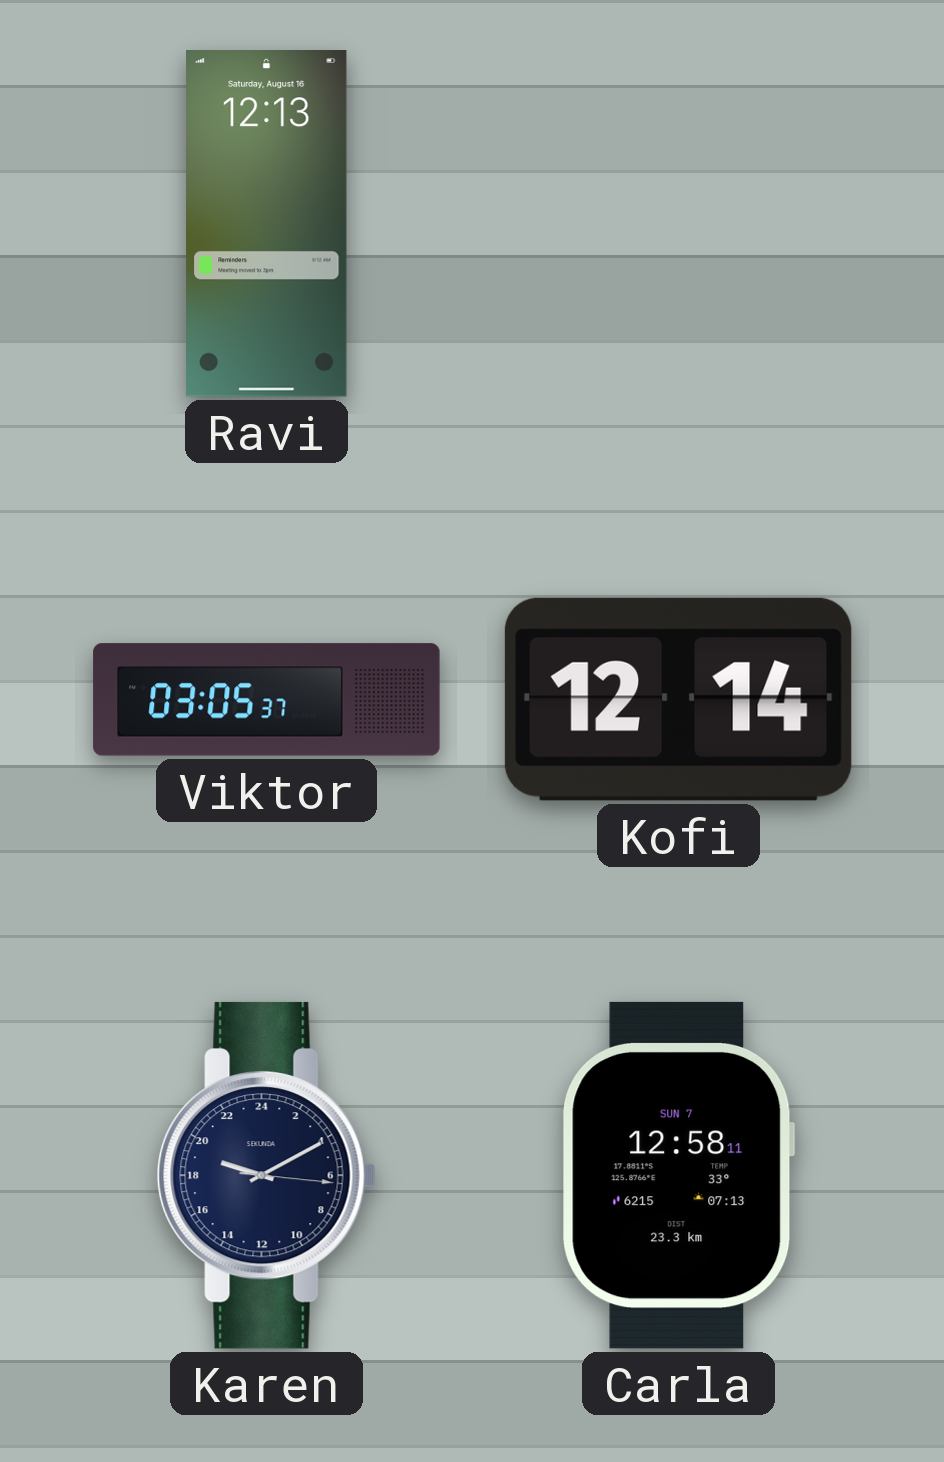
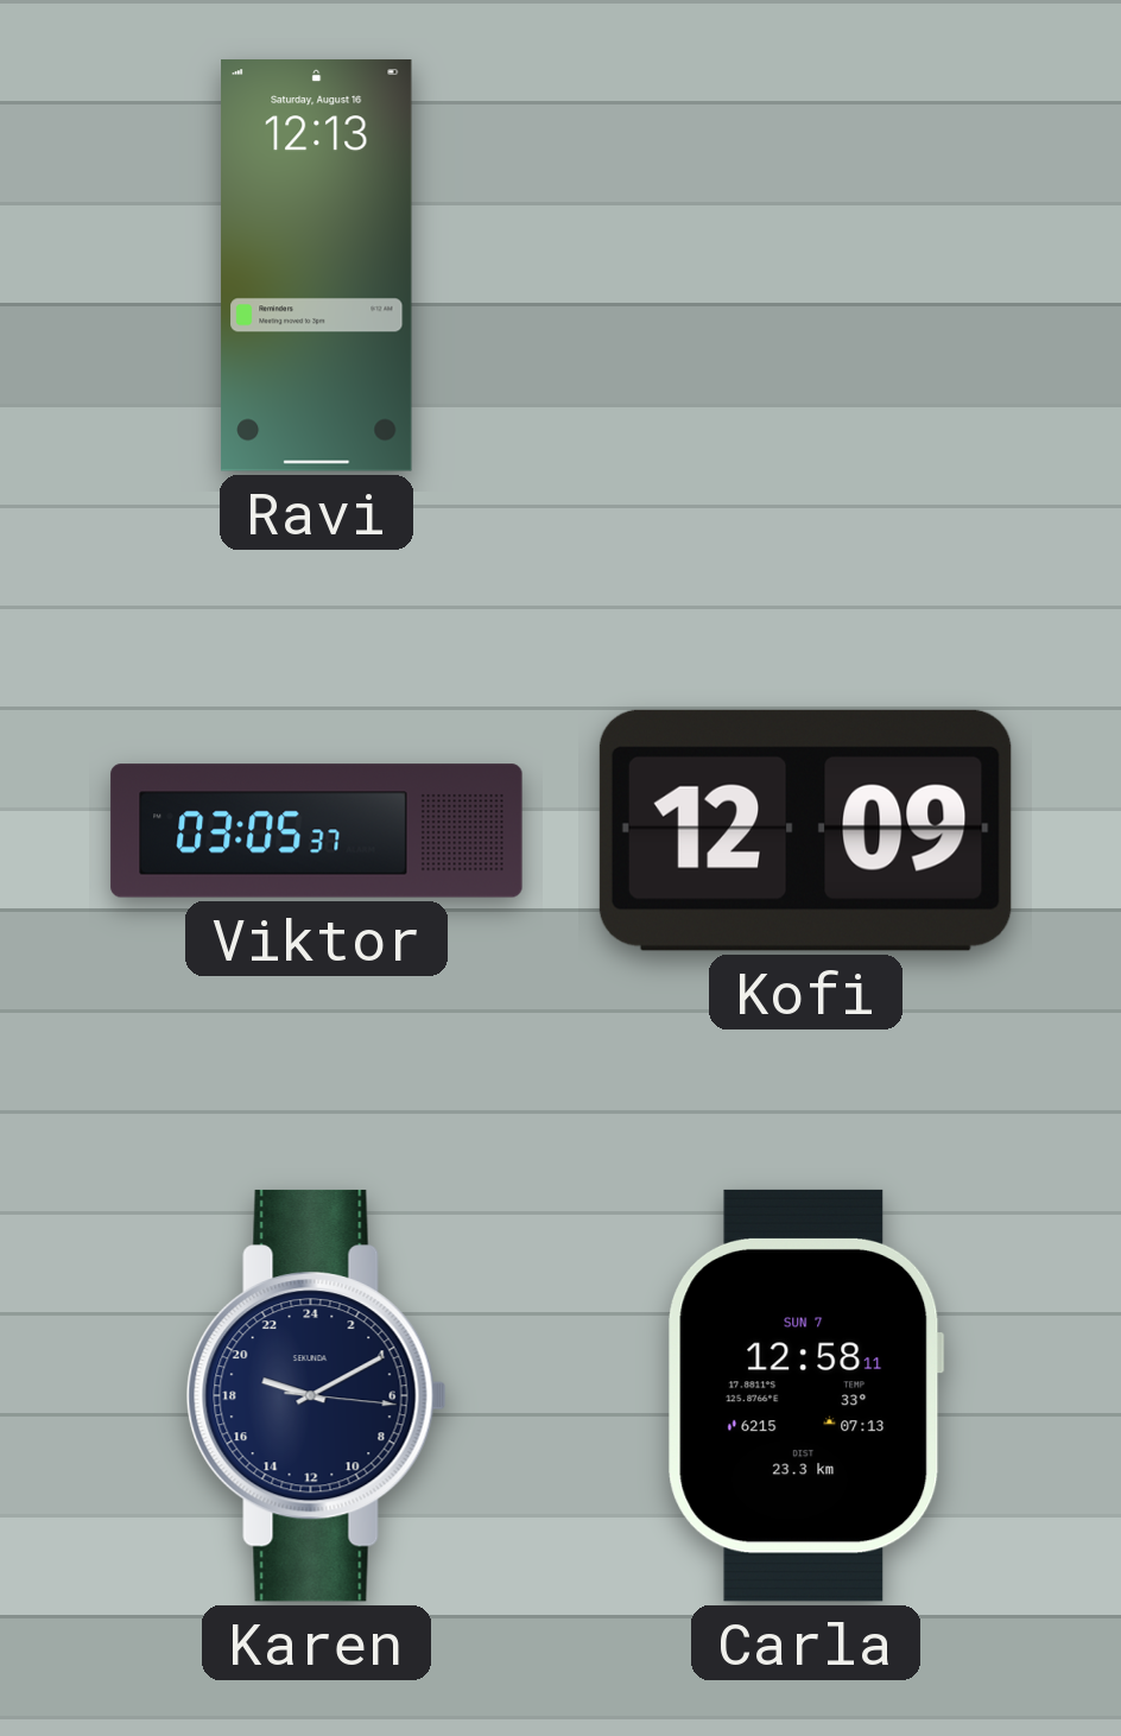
Kofi: 12:14 -> 12:09 (805, 830)
